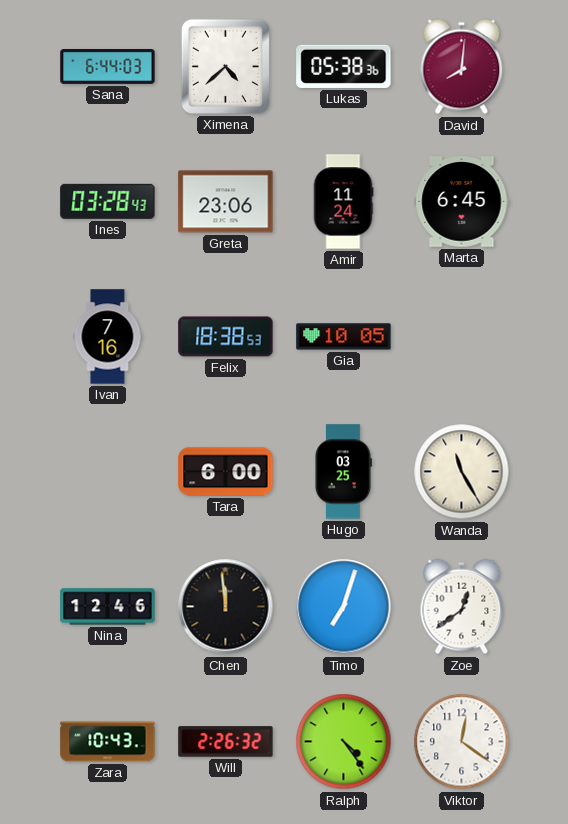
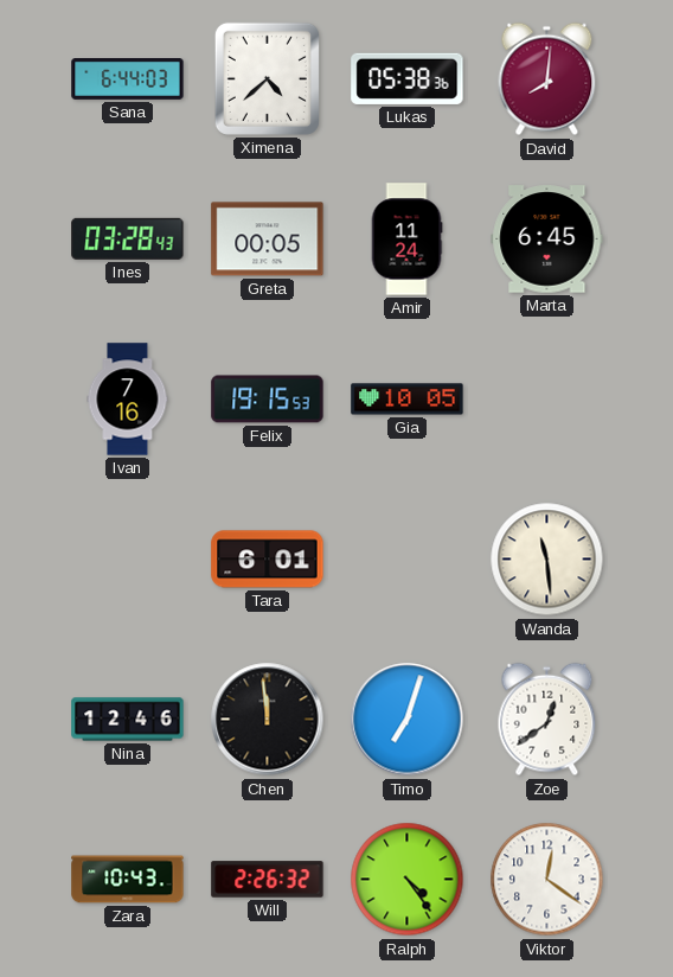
Greta: 23:06 -> 00:05 (268, 240)
Felix: 18:38 -> 19:15 (268, 400)
Tara: 6:00 -> 6:01 (268, 560)
Hugo: 03:25 -> none (343, 472)
Wanda: 11:25 -> 11:29 (547, 560)
